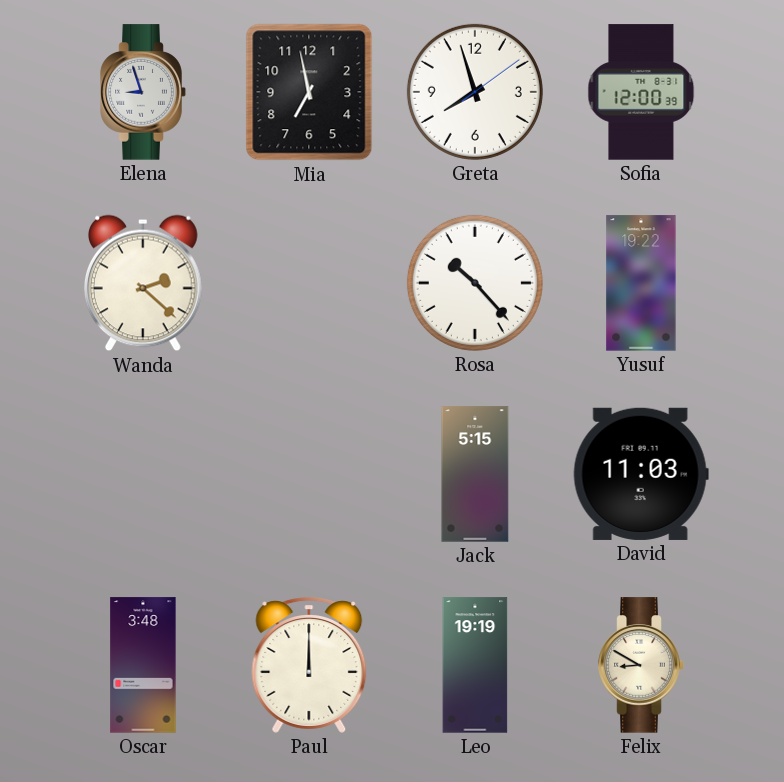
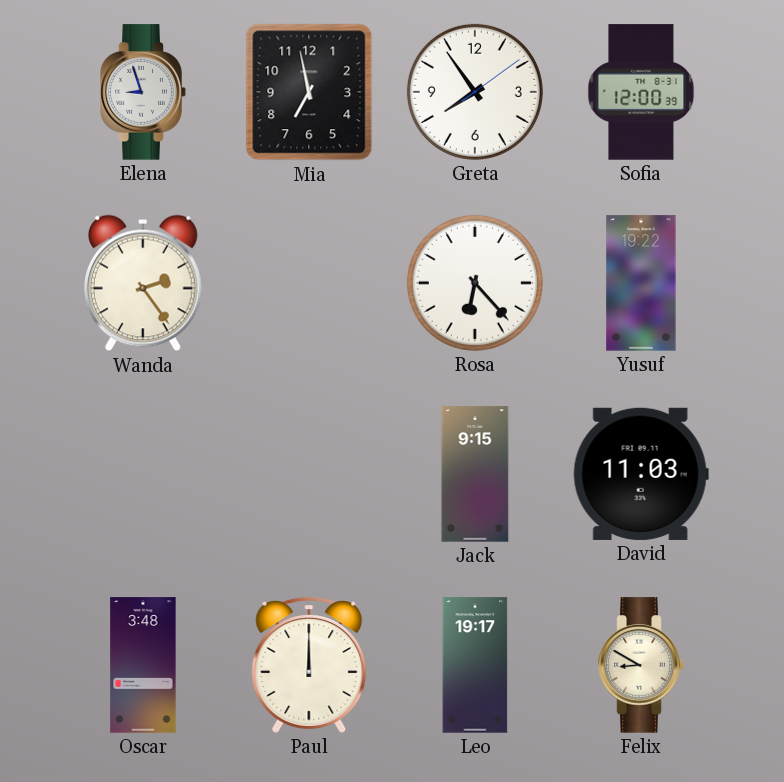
Greta: 7:57 -> 7:54 (475, 92)
Wanda: 2:22 -> 2:24 (143, 283)
Rosa: 10:23 -> 6:23 (475, 283)
Jack: 5:15 -> 9:15 (475, 474)
Leo: 19:19 -> 19:17 (475, 665)
